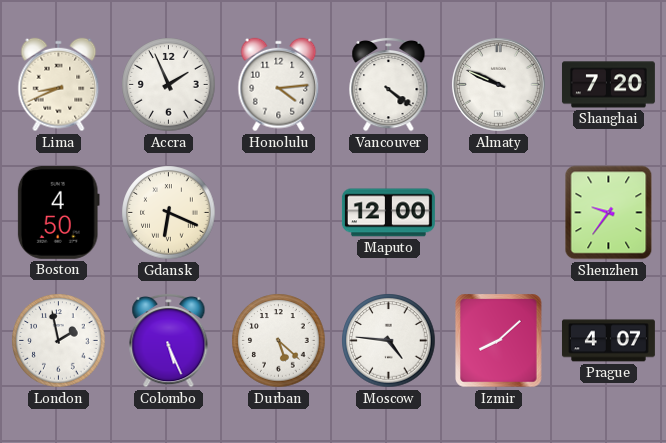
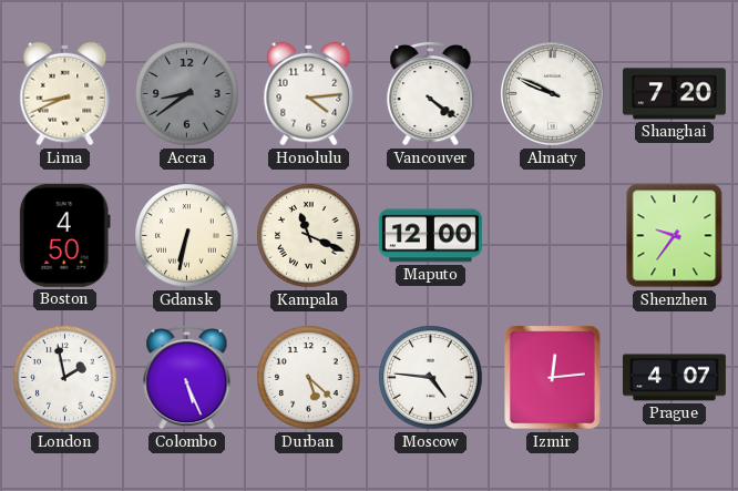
Accra: 1:56 -> 8:39 (187, 94)
Accra dial: white -> grey (187, 94)
Gdansk: 6:19 -> 6:32 (187, 236)
Kampala: none -> 11:19 (309, 236)
Izmir: 8:08 -> 12:14 (553, 378)
